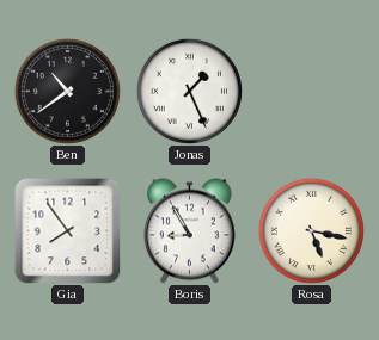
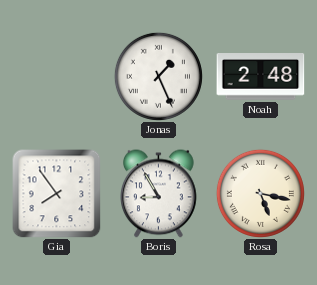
Ben: 10:39 -> none (67, 91)
Noah: none -> 2:48 (261, 77)
